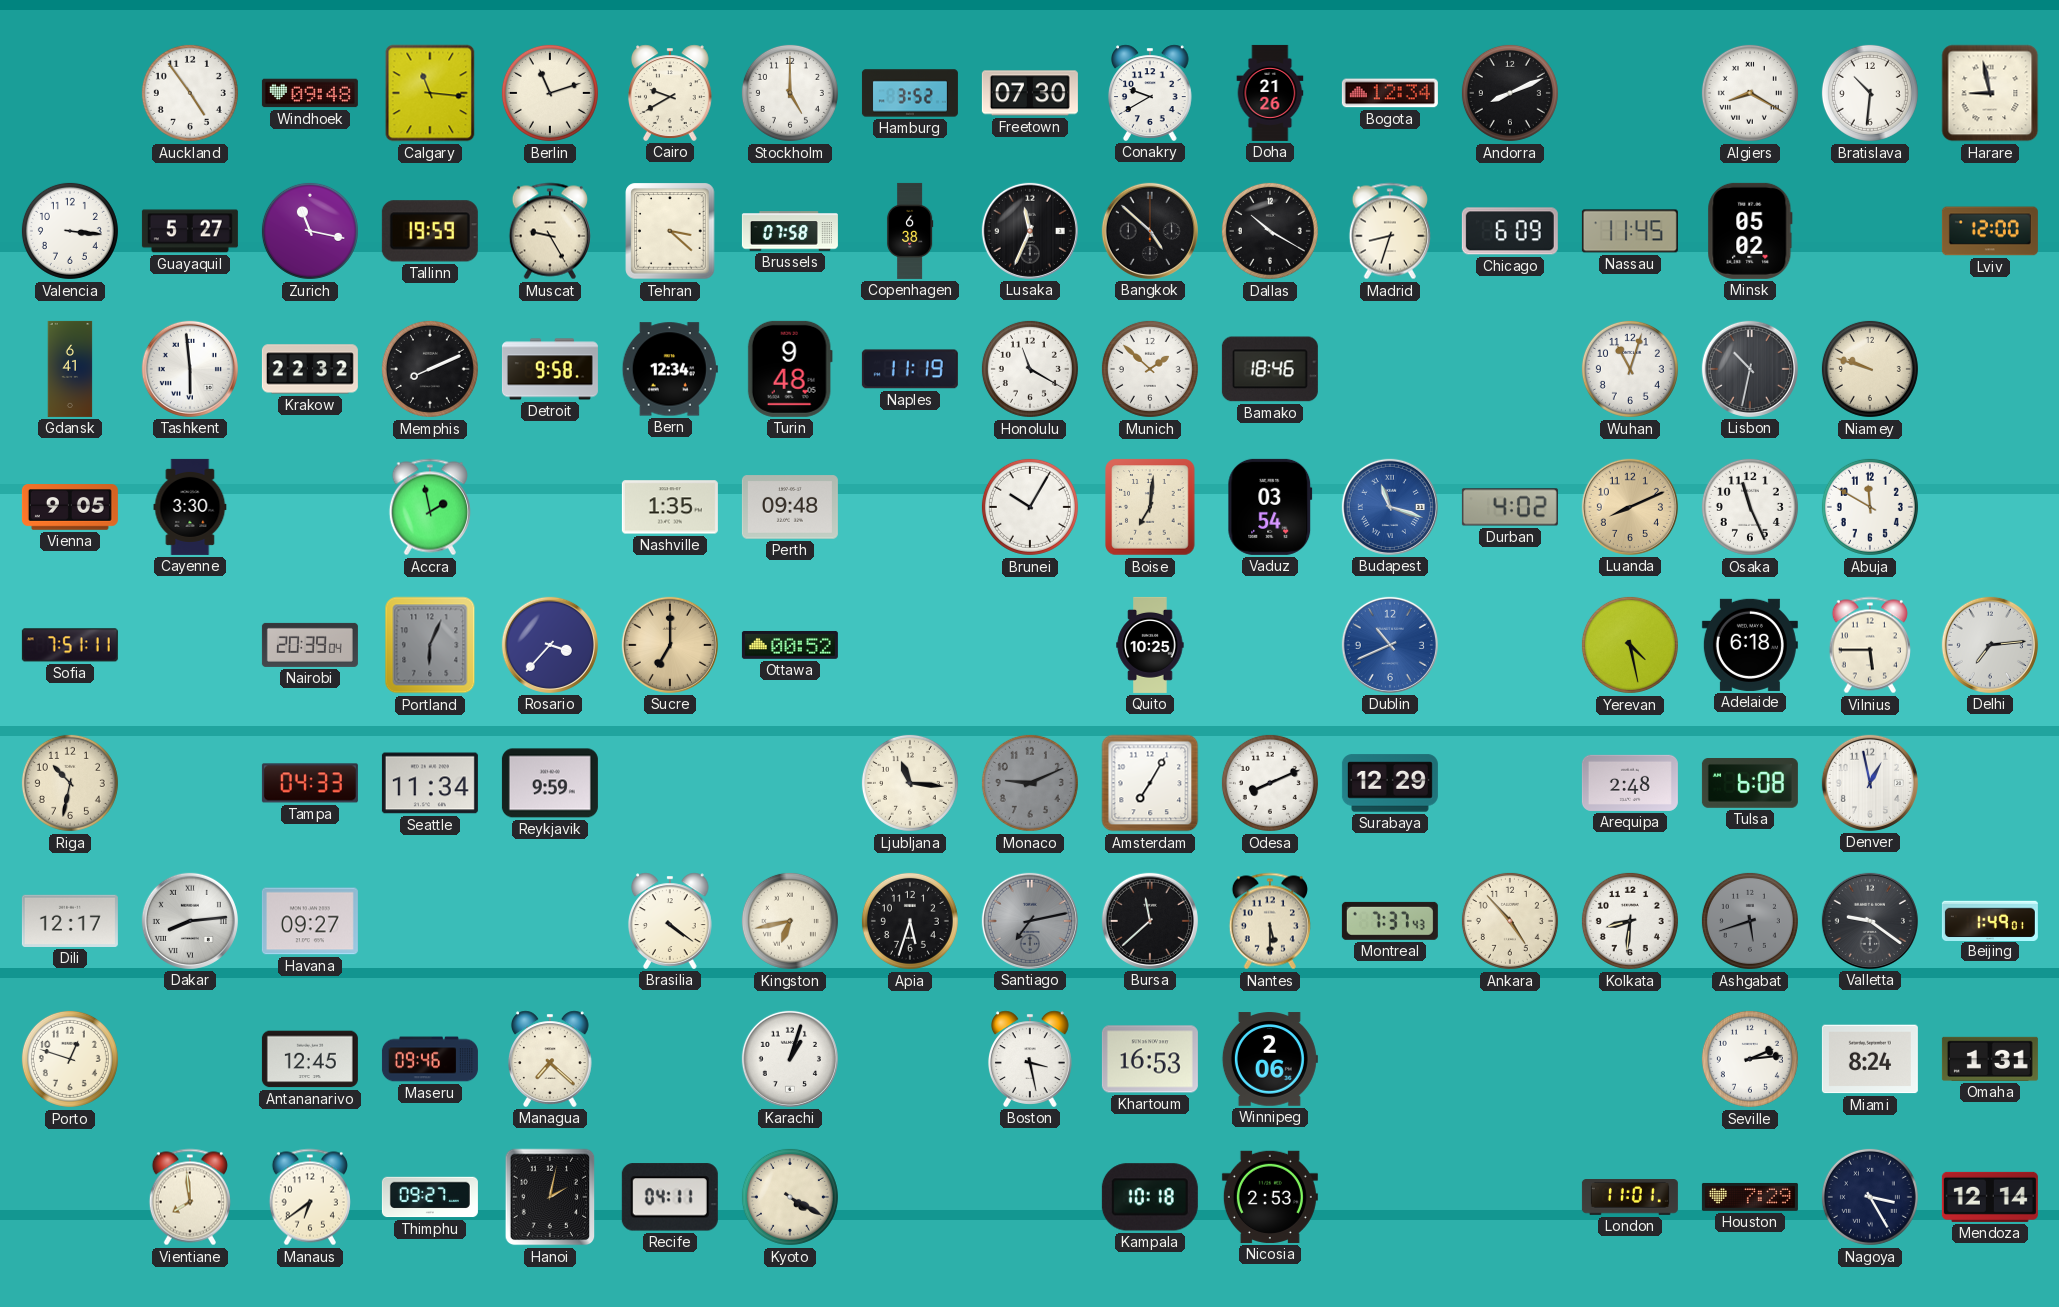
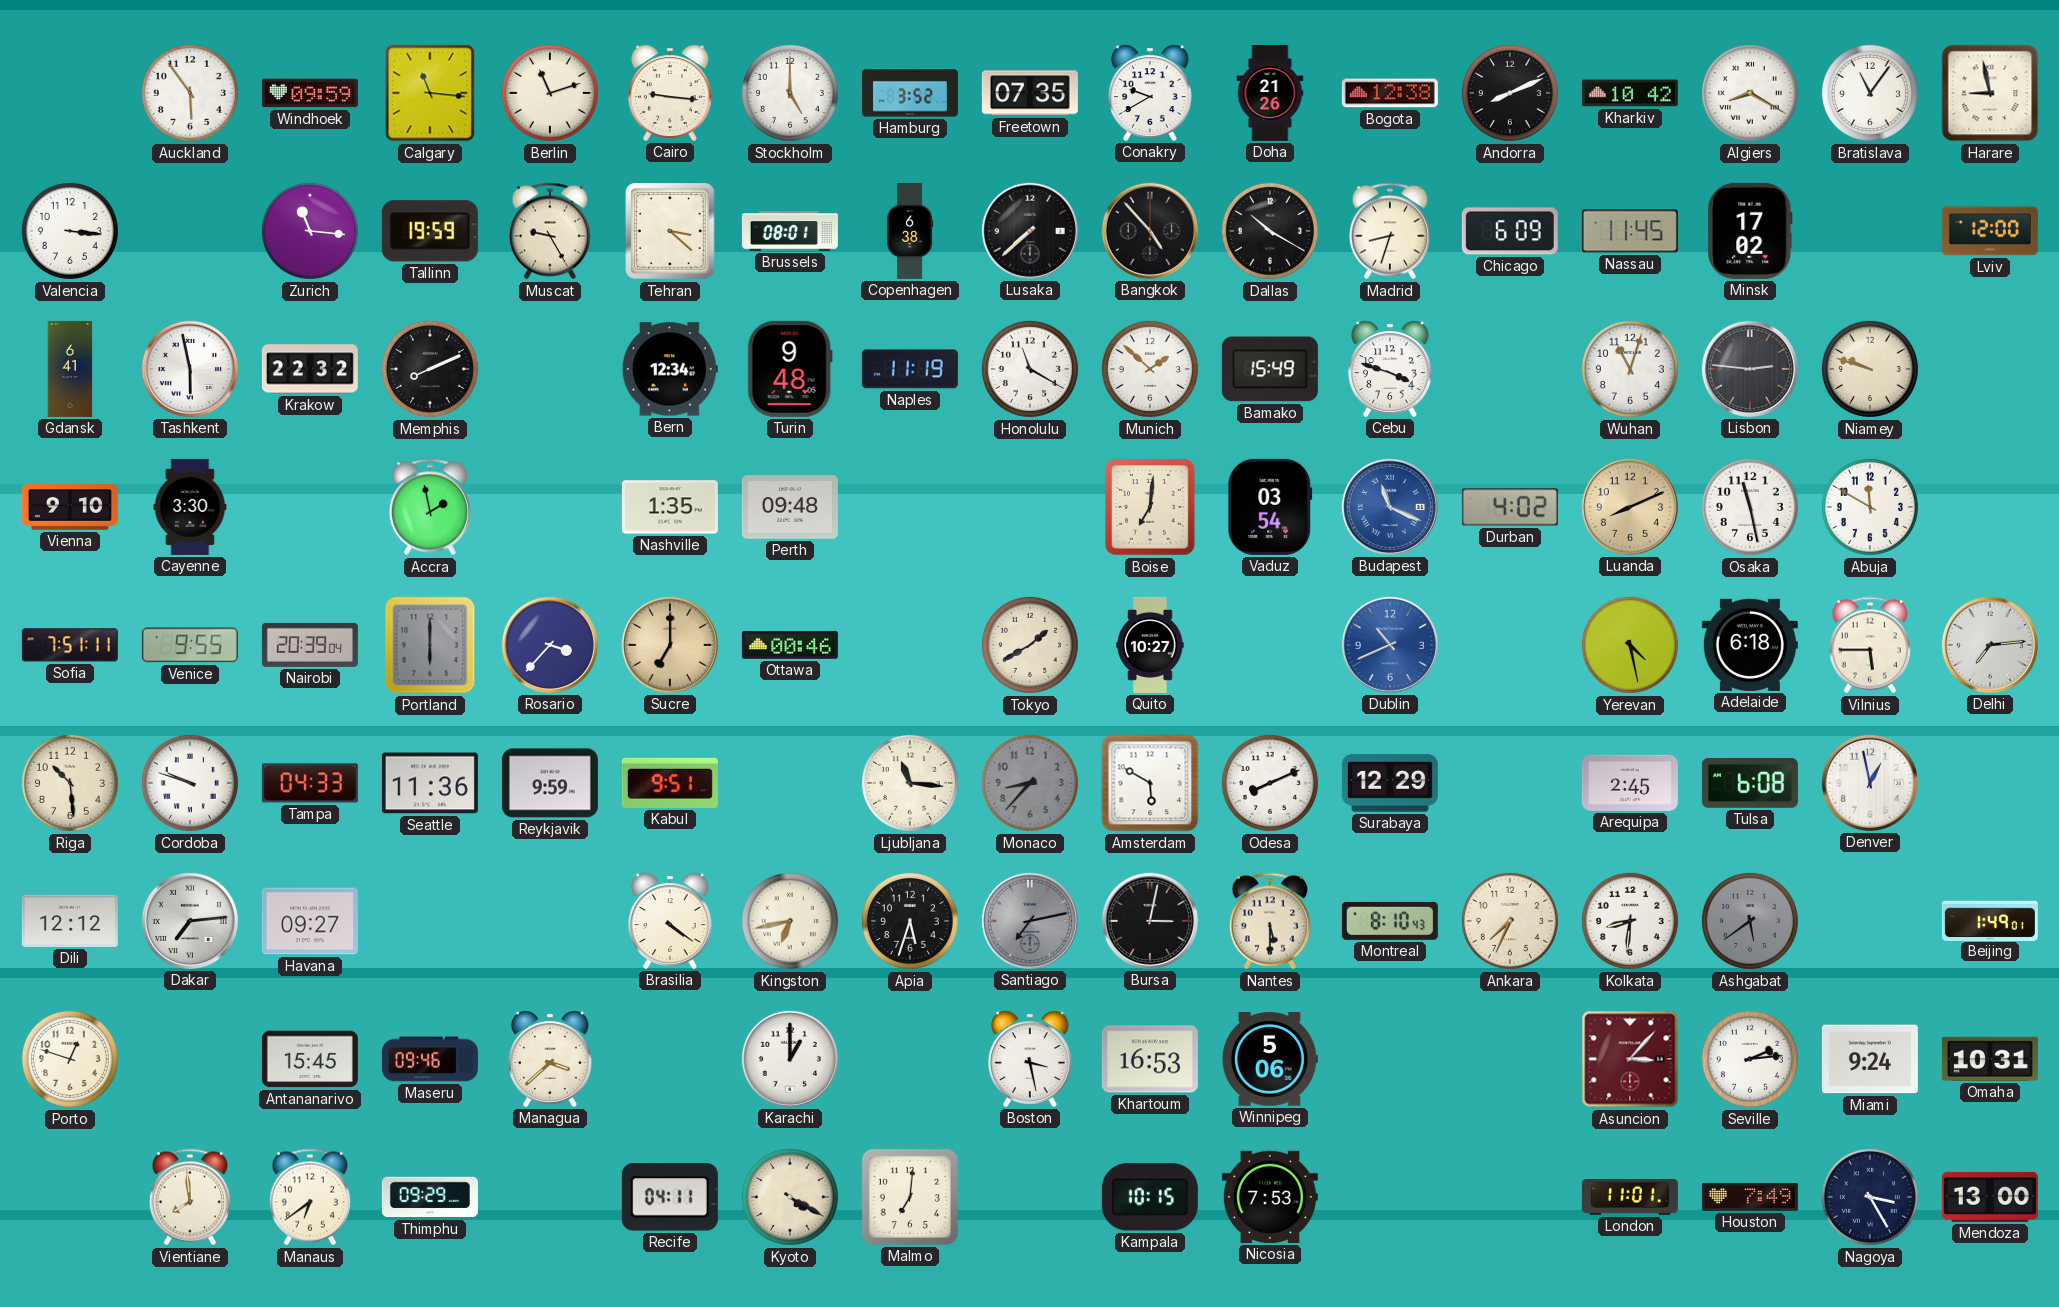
Auckland: 4:54 -> 5:54 (190, 93)
Windhoek: 09:48 -> 09:59 (310, 93)
Cairo: 9:40 -> 9:16 (670, 93)
Freetown: 07:30 -> 07:35 (1030, 93)
Bogota: 12:34 -> 12:38 (1390, 93)
Kharkiv: none -> 10:42 (1630, 93)
Bratislava: 10:31 -> 11:06 (1870, 93)
Guayaquil: 5:27 -> none (190, 231)
Zurich: 11:17 -> 11:16 (310, 231)
Brussels: 07:58 -> 08:01 (790, 231)
Lusaka: 11:34 -> 7:38 (1030, 231)
Bangkok: 4:52 -> 4:53 (1150, 231)
Minsk: 05:02 -> 17:02 (1750, 231)
Tashkent: 5:59 -> 5:58 (190, 369)
Detroit: 9:58 -> none (550, 369)
Bamako: 18:46 -> 15:49 (1270, 369)
Cebu: none -> 3:48 (1390, 369)
Lisbon: 10:32 -> 2:46 (1750, 369)
Vienna: 9:05 -> 9:10 (70, 507)
Brunei: 10:05 -> none (1030, 507)
Budapest: 11:18 -> 11:19 (1390, 507)
Osaka: 11:26 -> 11:28 (1750, 507)
Venice: none -> 9:55 (190, 645)
Portland: 6:04 -> 6:00 (430, 645)
Ottawa: 00:52 -> 00:46 (790, 645)
Tokyo: none -> 1:40 (1030, 645)
Quito: 10:25 -> 10:27 (1150, 645)
Riga: 10:32 -> 10:29 (70, 783)
Cordoba: none -> 9:48 (190, 783)
Seattle: 11:34 -> 11:36 (430, 783)
Kabul: none -> 9:51 (670, 783)
Monaco: 9:11 -> 8:37 (1030, 783)
Amsterdam: 7:05 -> 5:50 (1150, 783)
Arequipa: 2:48 -> 2:45 (1630, 783)
Dili: 12:17 -> 12:12 (70, 921)
Dakar: 8:14 -> 7:14 (190, 921)
Bursa: 11:38 -> 3:02 (1150, 921)
Montreal: 7:37 -> 8:10 (1390, 921)
Ankara: 4:53 -> 7:34 (1510, 921)
Ashgabat: 5:42 -> 5:39 (1750, 921)
Valletta: 9:21 -> none (1870, 921)
Antananarivo: 12:45 -> 15:45 (310, 1059)
Managua: 7:22 -> 3:38 (550, 1059)
Karachi: 1:03 -> 1:00 (790, 1059)
Winnipeg: 2:06 -> 5:06 (1270, 1059)
Asuncion: none -> 3:07 (1630, 1059)
Miami: 8:24 -> 9:24 (1870, 1059)
Omaha: 1:31 -> 10:31 (1990, 1059)
Thimphu: 09:27 -> 09:29 (430, 1197)
Hanoi: 2:02 -> none (550, 1197)
Malmo: none -> 7:01 (910, 1197)
Kampala: 10:18 -> 10:15 (1150, 1197)
Nicosia: 2:53 -> 7:53 (1270, 1197)
Houston: 7:29 -> 7:49 (1750, 1197)
Mendoza: 12:14 -> 13:00 (1990, 1197)
